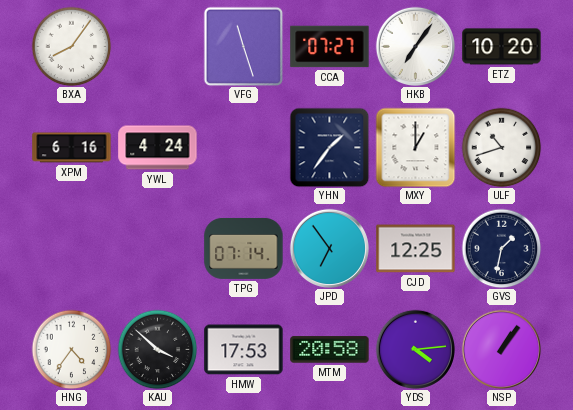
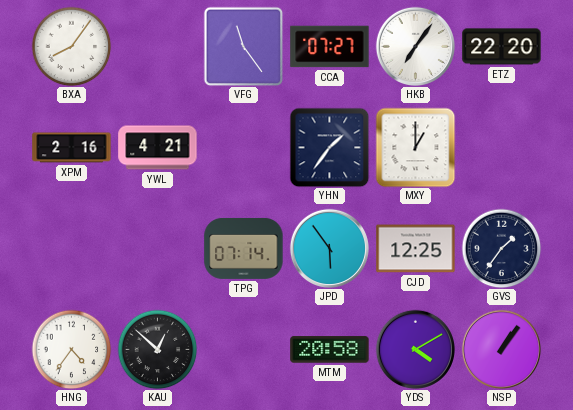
VFG: 11:27 -> 11:24 (243, 46)
ETZ: 10:20 -> 22:20 (502, 47)
XPM: 6:16 -> 2:16 (72, 148)
YWL: 4:24 -> 4:21 (158, 148)
ULF: 10:42 -> none (501, 147)
JPD: 6:54 -> 5:54 (329, 248)
GVS: 1:32 -> 1:36 (501, 248)
KAU: 3:52 -> 12:52 (157, 349)
HMW: 17:53 -> none (244, 350)
YDS: 4:14 -> 4:10 (415, 349)
